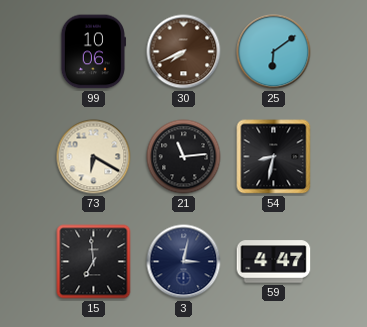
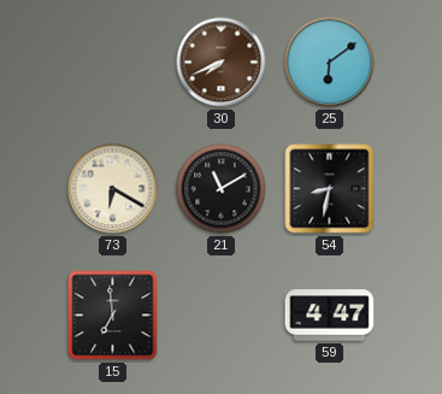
99: 10:06 -> none (92, 52)
21: 11:14 -> 11:10 (222, 189)
3: 3:02 -> none (184, 262)
